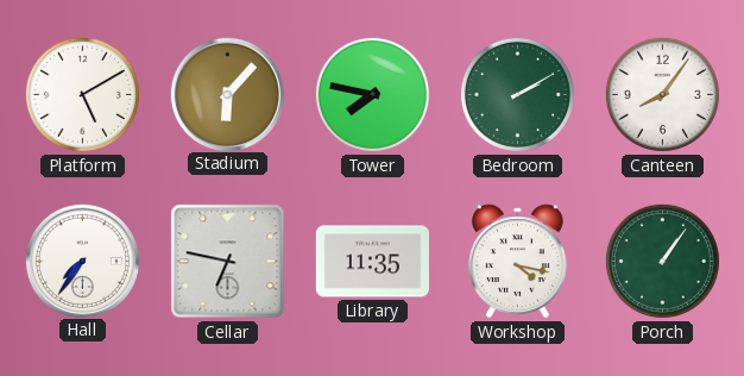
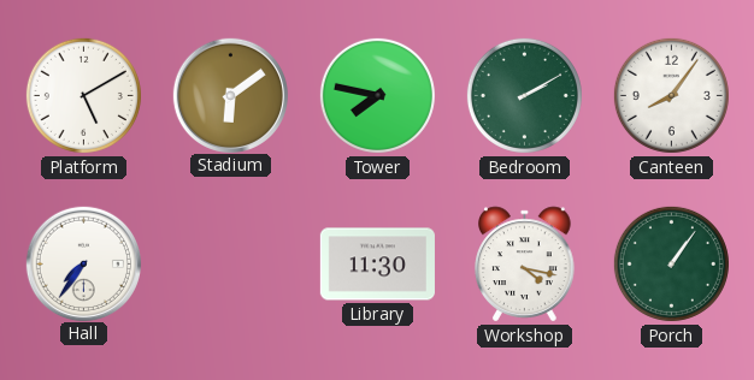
Stadium: 6:07 -> 6:09 (230, 95)
Cellar: 6:47 -> none (228, 262)
Library: 11:35 -> 11:30 (377, 265)
